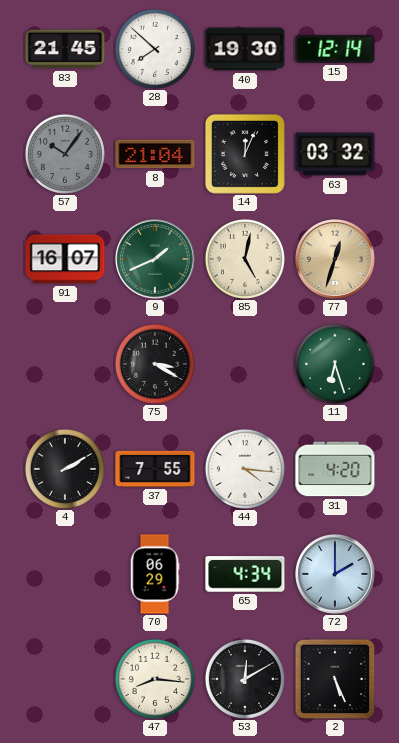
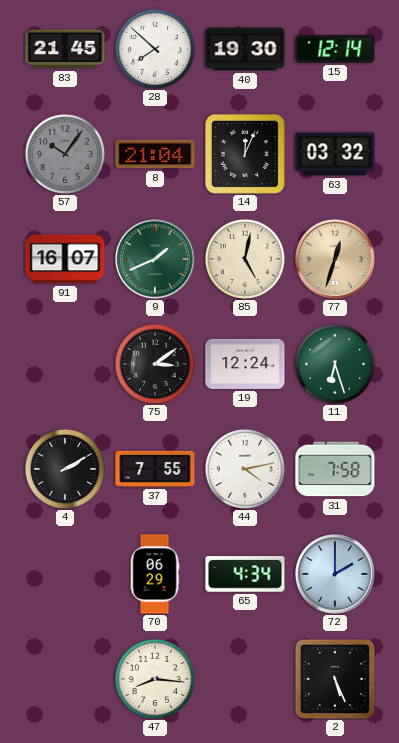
75: 3:20 -> 3:09 (155, 364)
19: none -> 12:24 (245, 364)
44: 4:16 -> 4:13 (245, 469)
31: 4:20 -> 7:58 (335, 469)
53: 12:10 -> none (245, 679)
